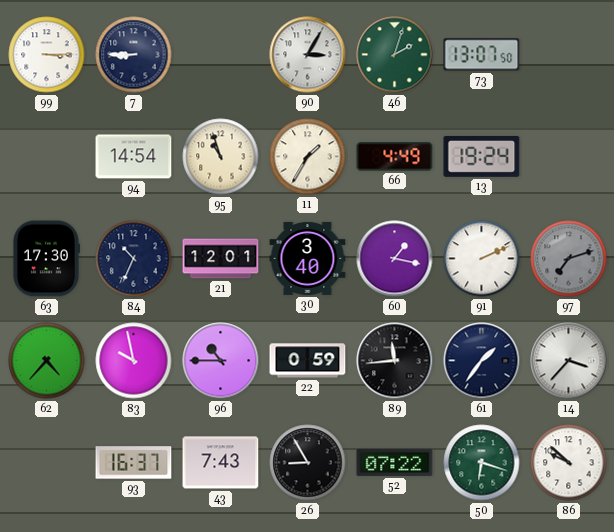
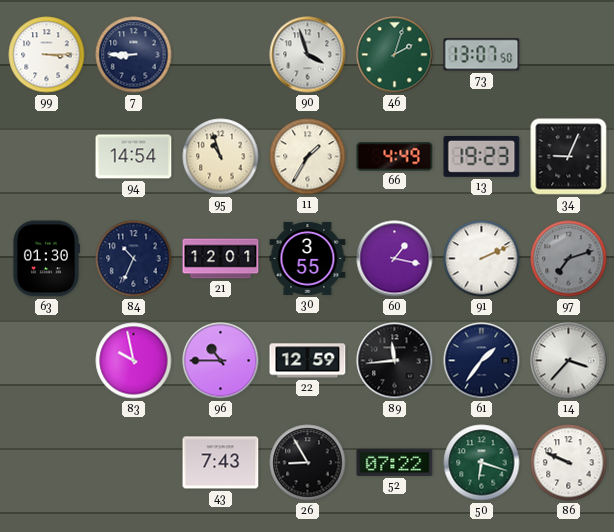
90: 3:05 -> 3:57 (308, 55)
13: 19:24 -> 19:23 (482, 156)
34: none -> 9:04 (569, 157)
63: 17:30 -> 01:30 (46, 259)
30: 3:40 -> 3:55 (308, 258)
62: 4:37 -> none (47, 361)
22: 0:59 -> 12:59 (308, 361)
93: 16:37 -> none (134, 463)
86: 9:52 -> 9:49 (569, 463)
